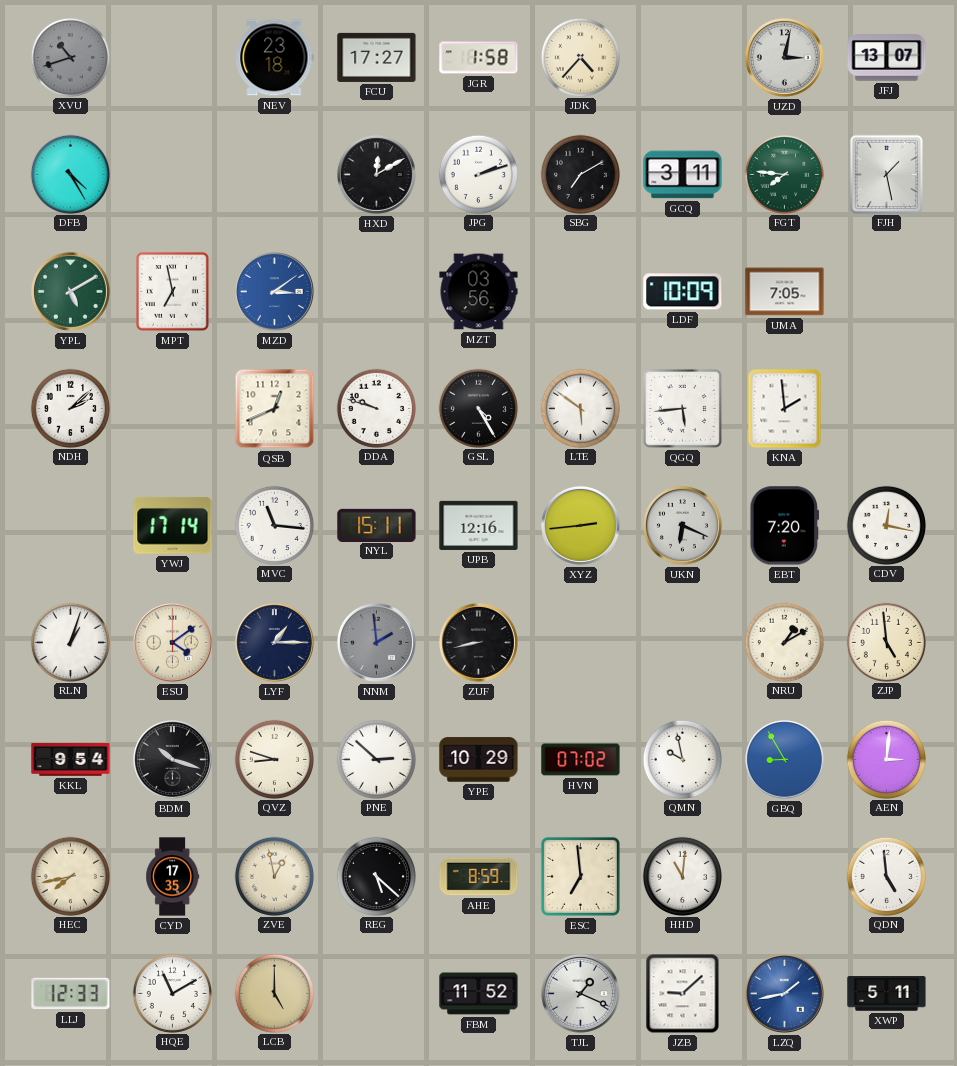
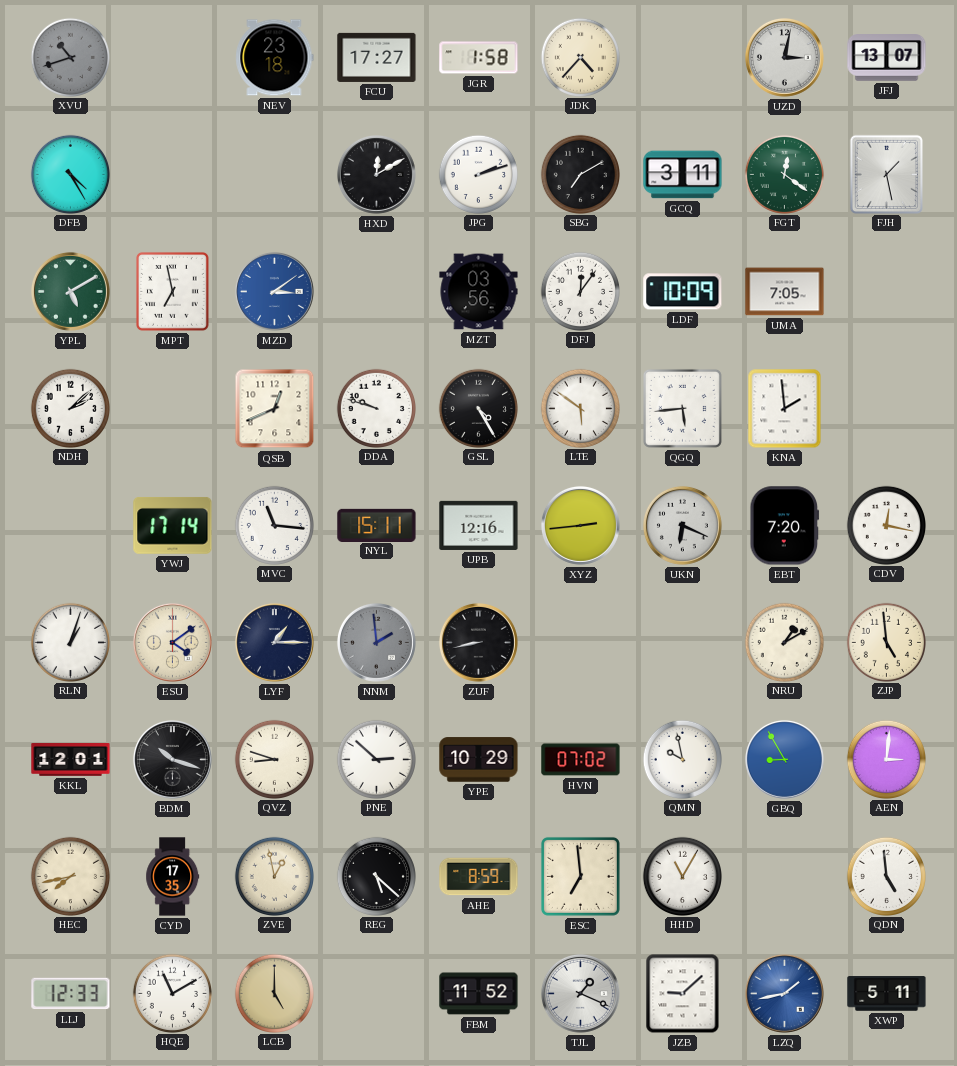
FGT: 7:46 -> 12:21 (784, 174)
DFJ: none -> 12:06 (580, 291)
KKL: 9:54 -> 12:01 (71, 760)
HHD: 11:01 -> 11:05 (682, 876)
